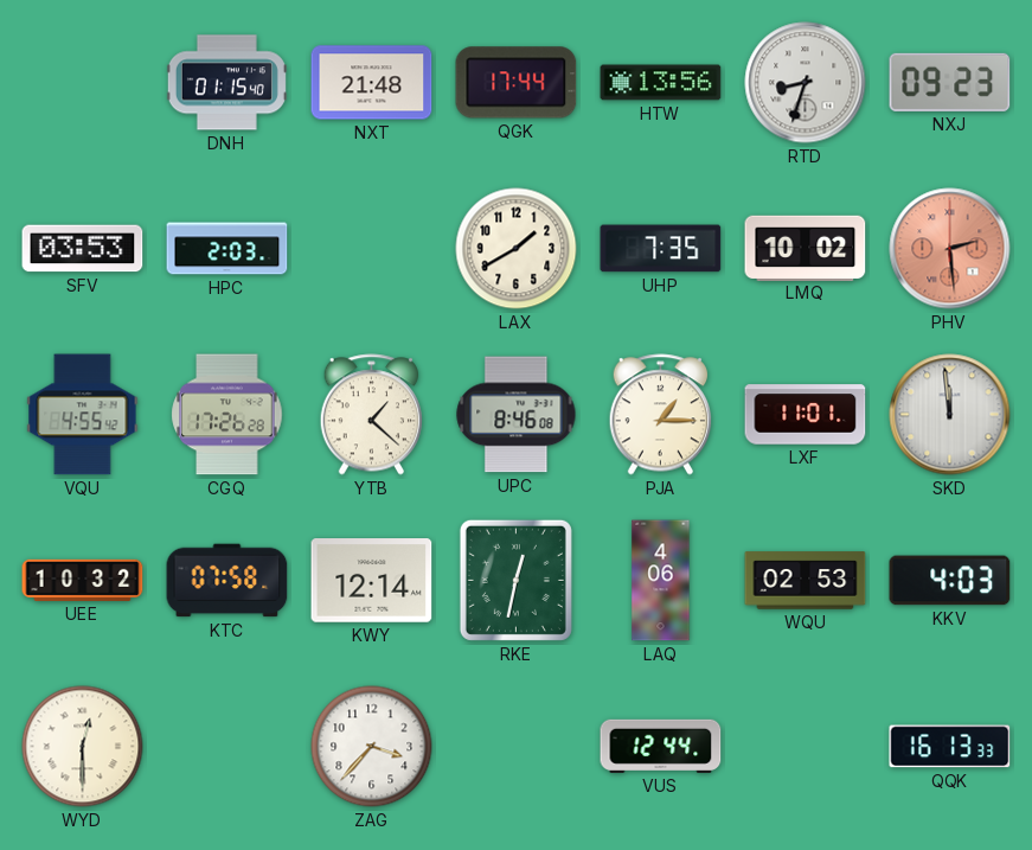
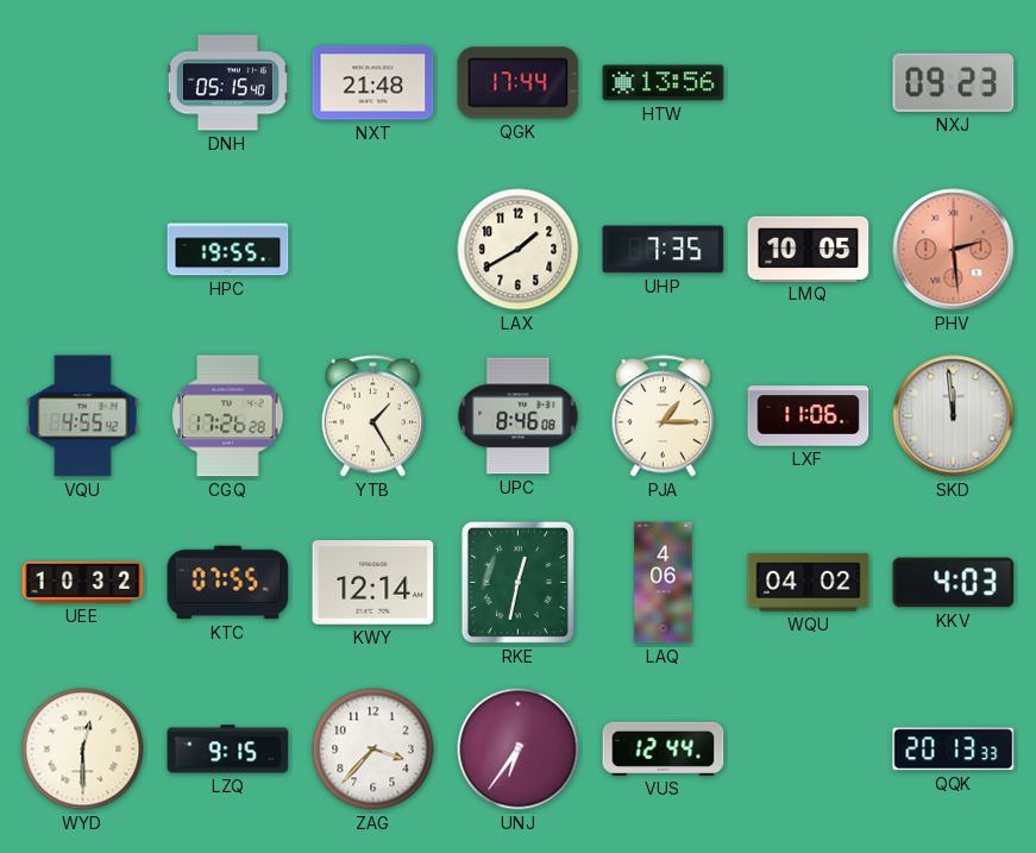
DNH: 01:15 -> 05:15 (227, 83)
RTD: 8:33 -> none (806, 83)
SFV: 03:53 -> none (83, 249)
HPC: 2:03 -> 19:55 (228, 250)
LMQ: 10:02 -> 10:05 (809, 249)
YTB: 1:22 -> 1:25 (373, 416)
LXF: 11:01 -> 11:06 (809, 416)
KTC: 07:58 -> 07:55 (228, 583)
WQU: 02:53 -> 04:02 (809, 583)
LZQ: none -> 9:15 (228, 749)
UNJ: none -> 6:36 (519, 749)
QQK: 16:13 -> 20:13 (954, 749)
